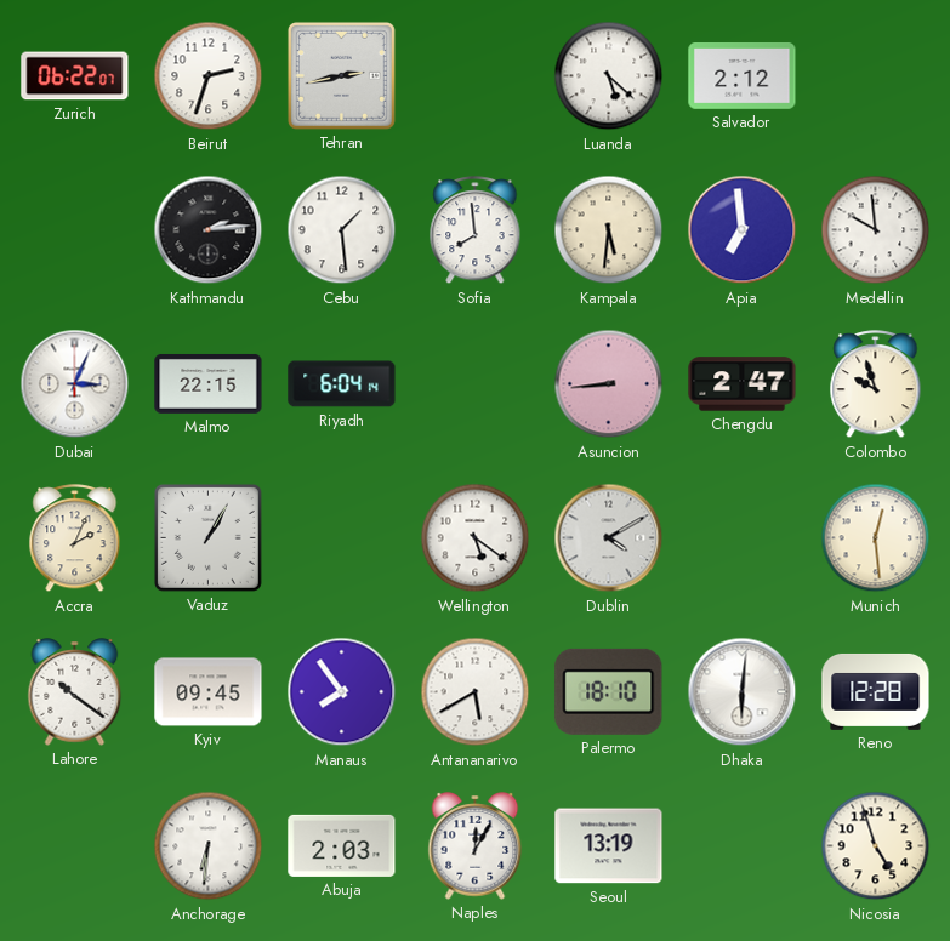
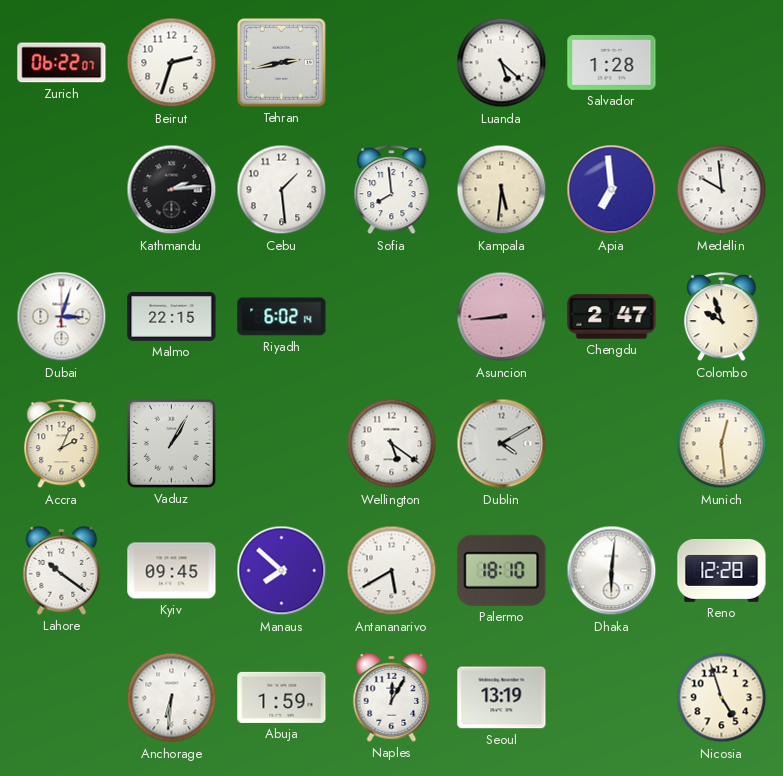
Salvador: 2:12 -> 1:28 (612, 63)
Dubai: 3:04 -> 3:03 (62, 317)
Riyadh: 6:04 -> 6:02 (282, 317)
Manaus: 7:54 -> 7:52 (282, 571)
Abuja: 2:03 -> 1:59 (282, 697)
